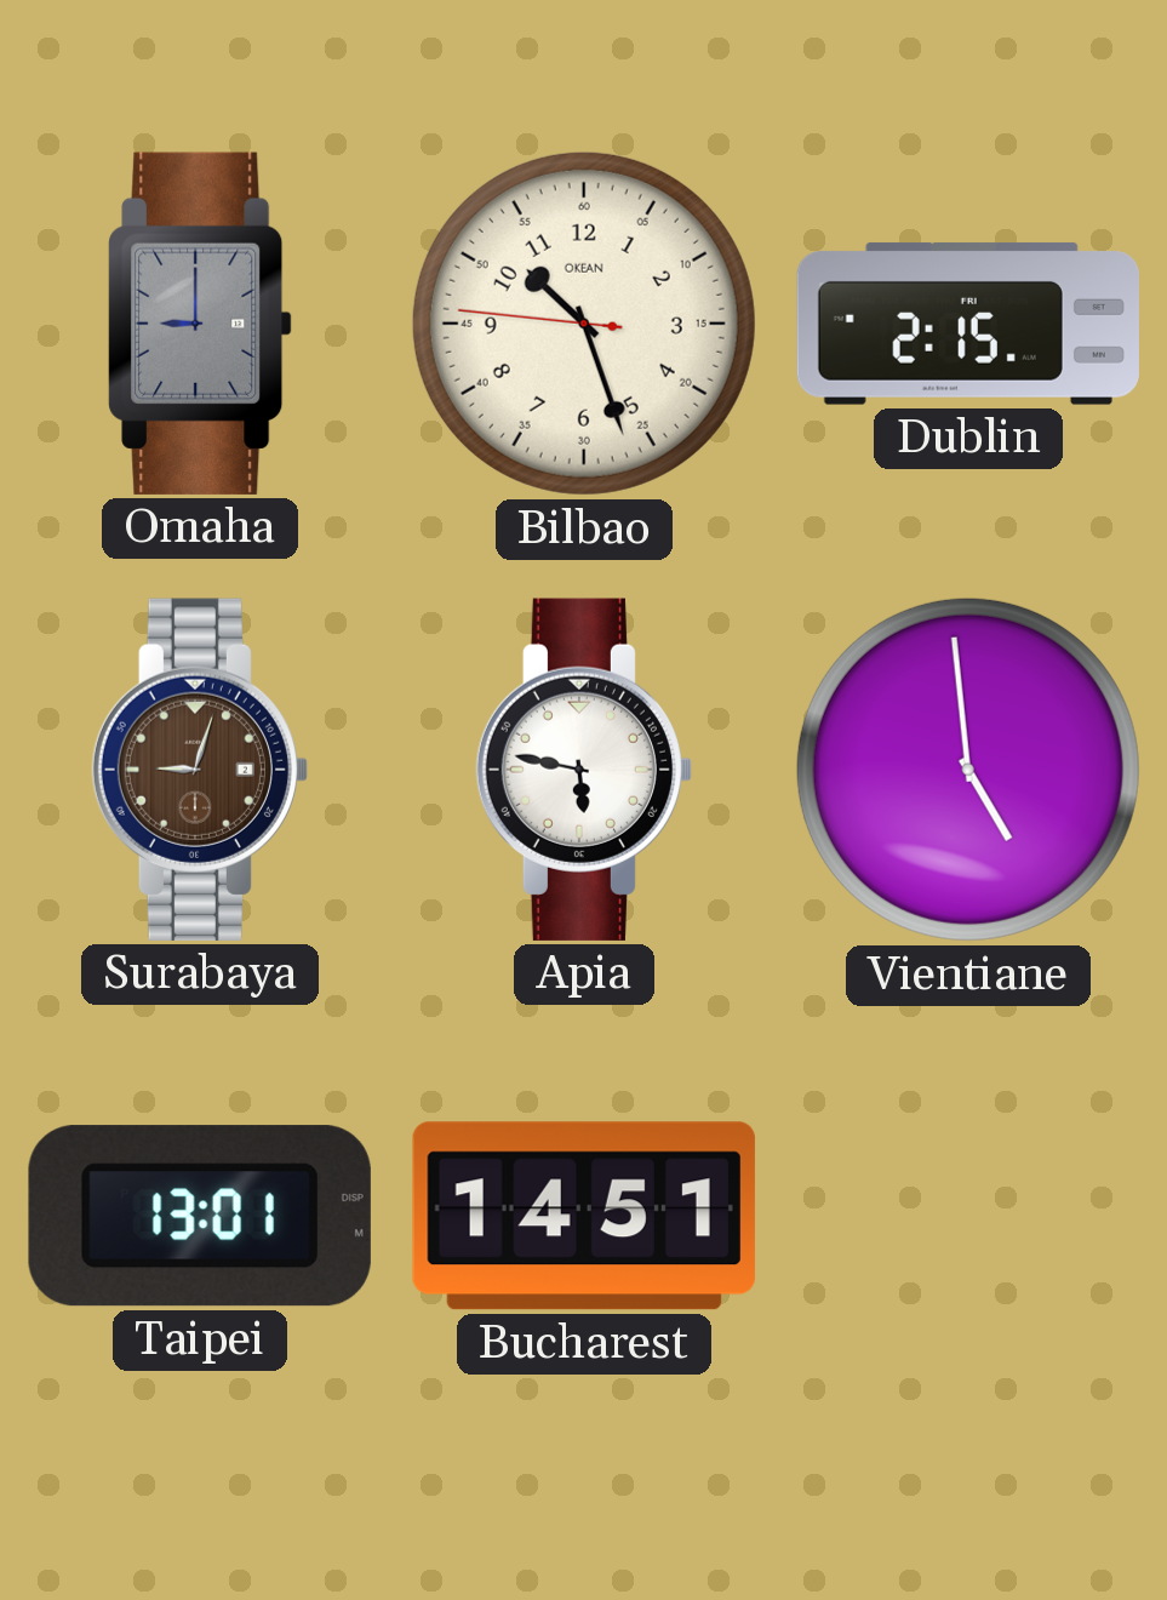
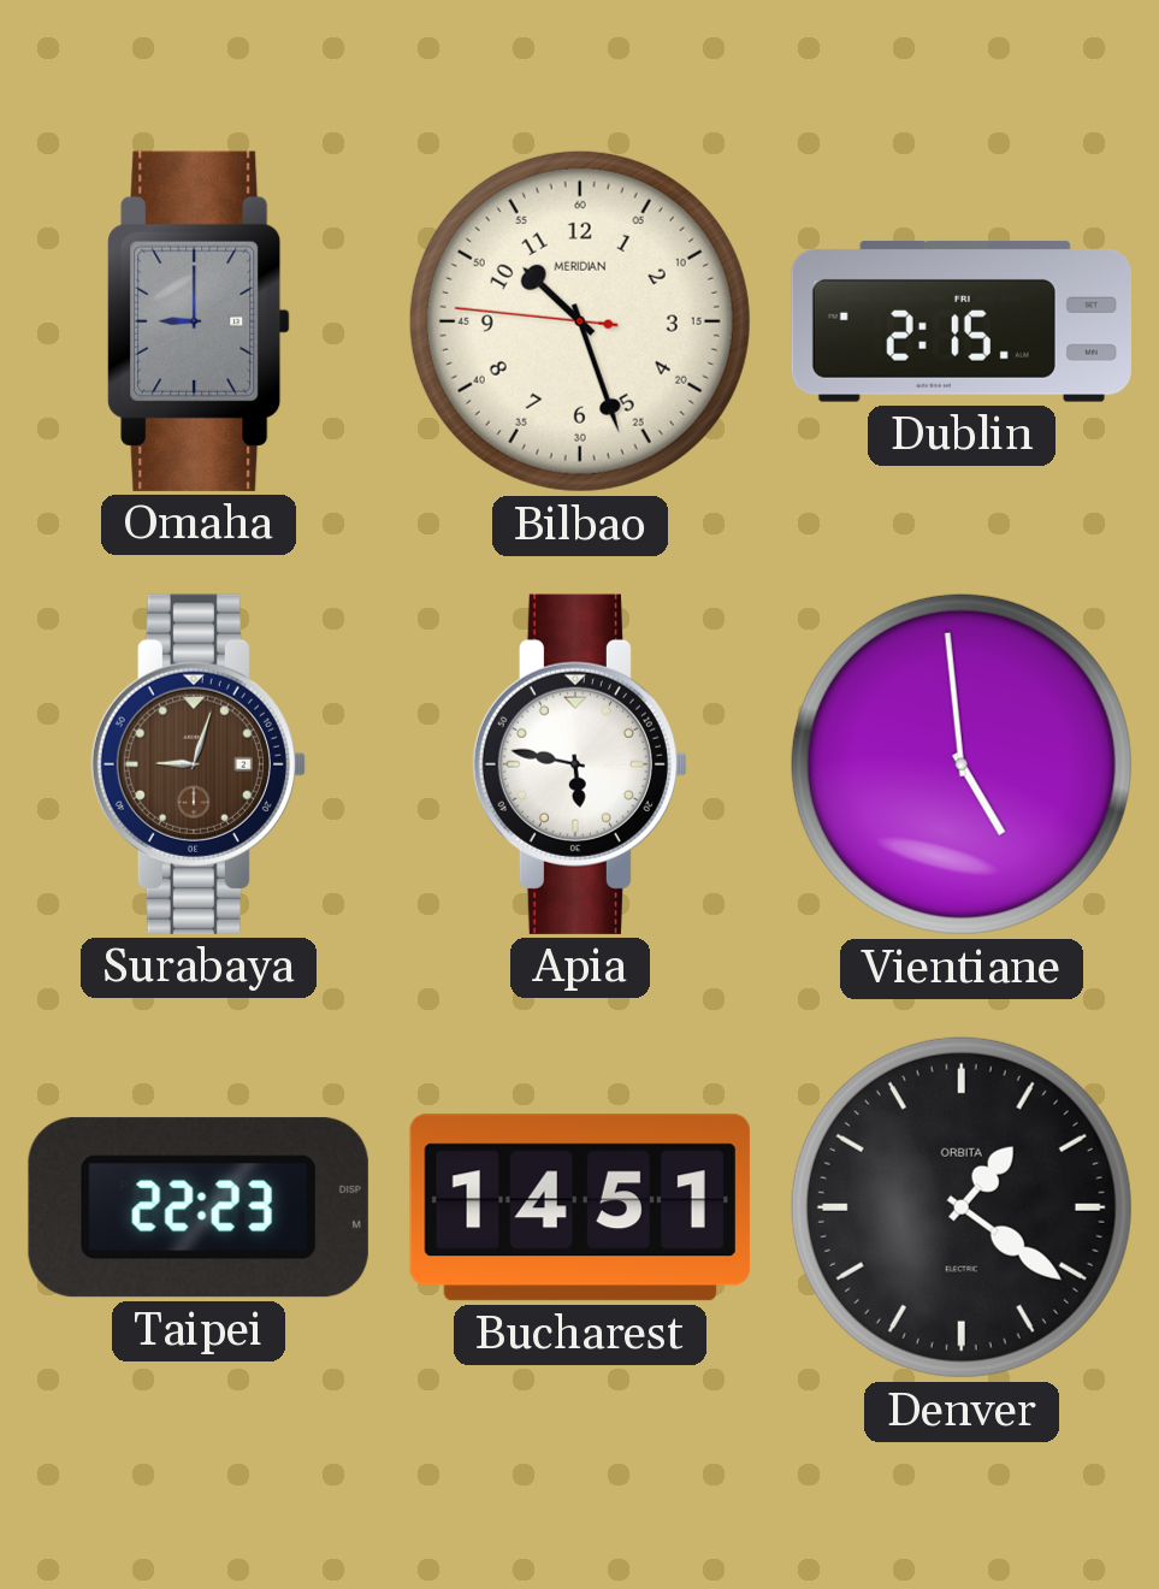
Bilbao brand: OKEAN -> MERIDIAN (580, 321)
Taipei: 13:01 -> 22:23 (199, 1207)
Denver: none -> 1:21 (962, 1207)
